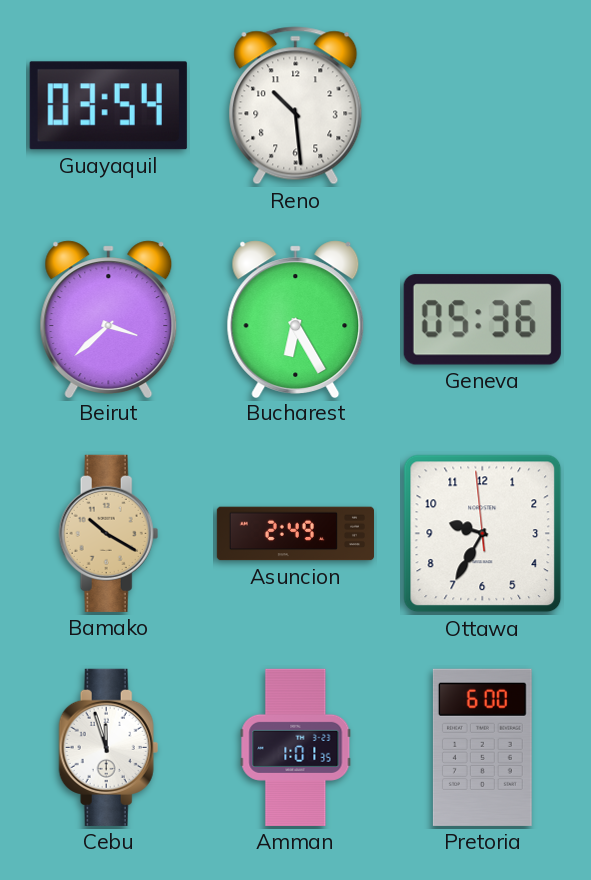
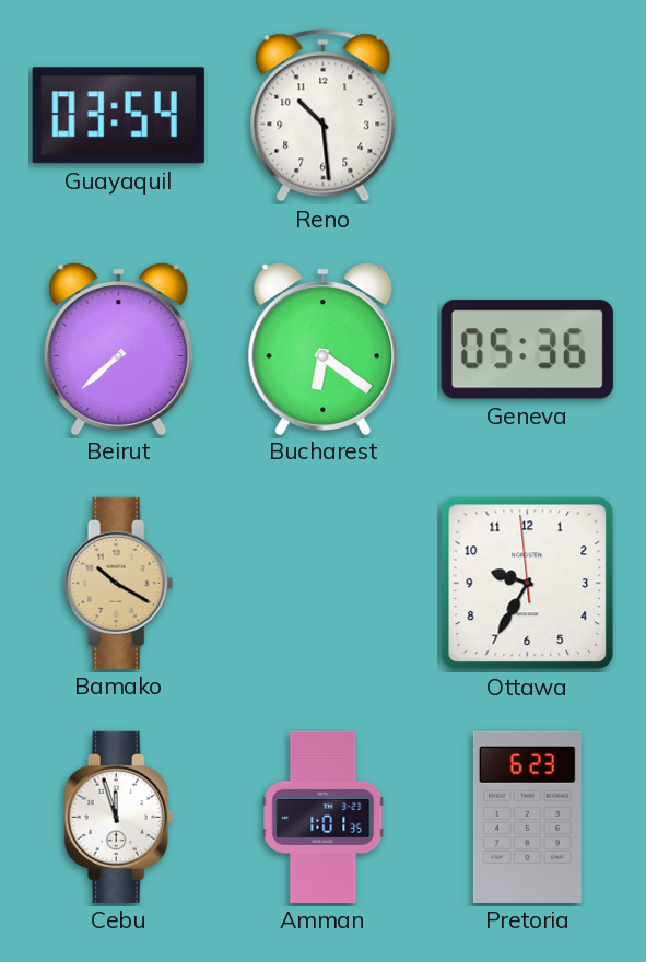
Beirut: 3:38 -> 7:38 (119, 349)
Bucharest: 6:25 -> 6:21 (324, 349)
Asuncion: 2:49 -> none (295, 534)
Pretoria: 6:00 -> 6:23 (527, 817)
